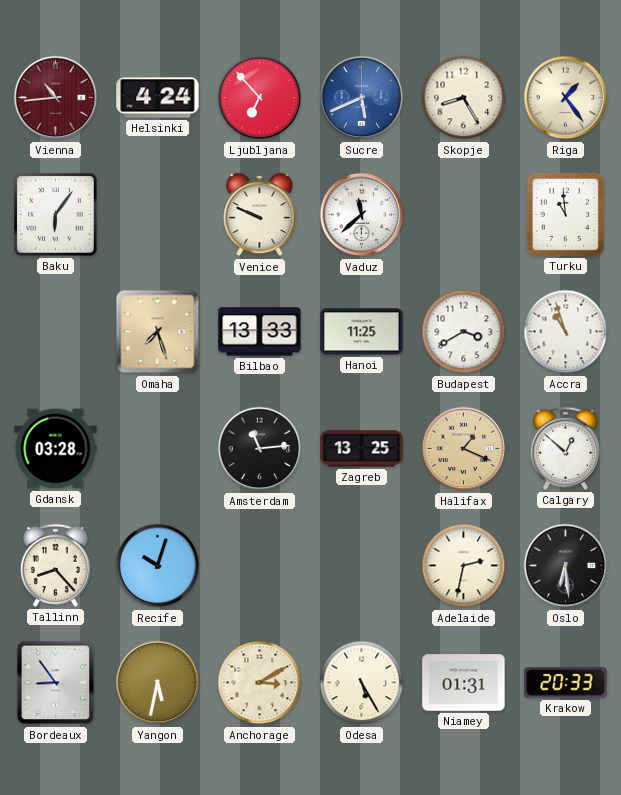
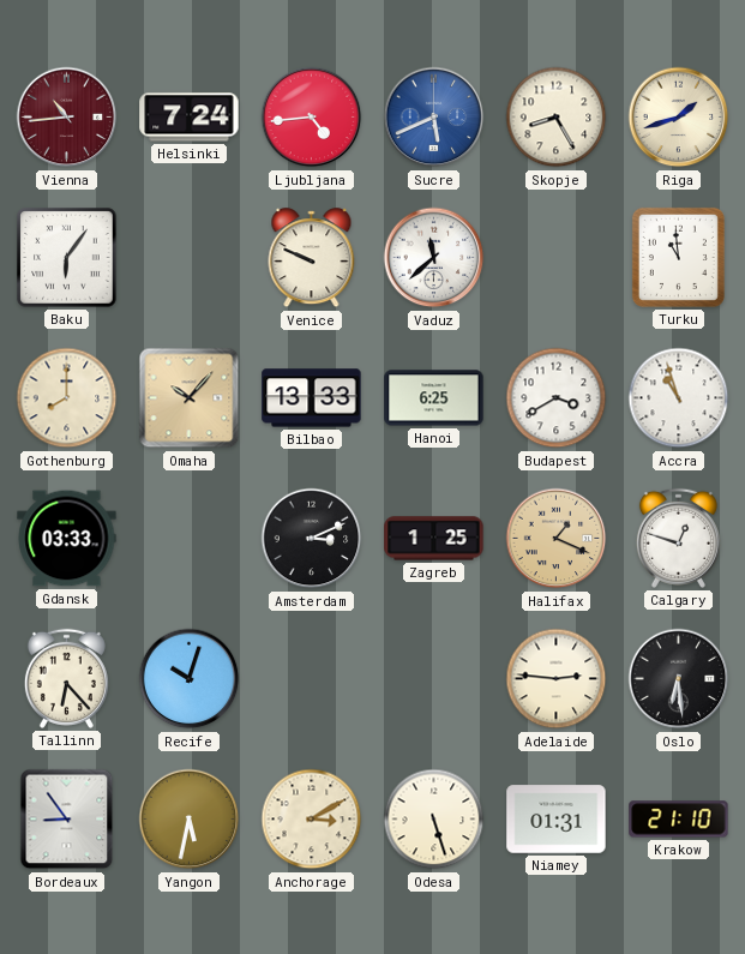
Helsinki: 4:24 -> 7:24 (190, 118)
Ljubljana: 6:53 -> 4:44 (312, 118)
Riga: 1:24 -> 1:42 (679, 118)
Gothenburg: none -> 8:00 (67, 398)
Omaha: 7:27 -> 10:07 (190, 398)
Hanoi: 11:25 -> 6:25 (434, 398)
Gdansk: 03:28 -> 03:33 (67, 539)
Amsterdam: 11:14 -> 3:11 (312, 539)
Zagreb: 13:25 -> 1:25 (434, 539)
Calgary: 12:52 -> 12:48 (678, 538)
Tallinn: 8:23 -> 6:23 (66, 678)
Adelaide: 2:32 -> 2:46 (557, 679)
Odesa: 5:25 -> 5:27 (434, 820)
Krakow: 20:33 -> 21:10 (679, 820)
